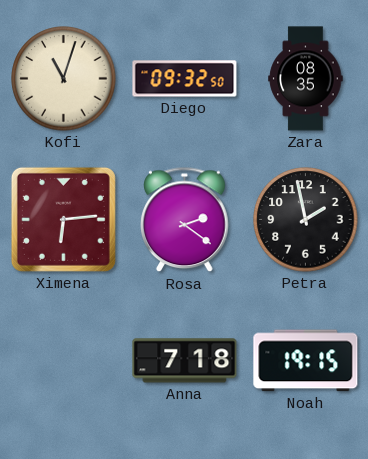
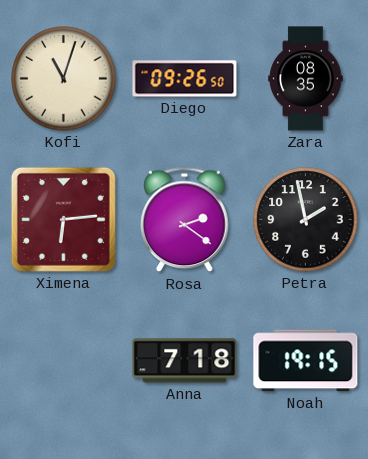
Diego: 09:32 -> 09:26 (185, 79)
